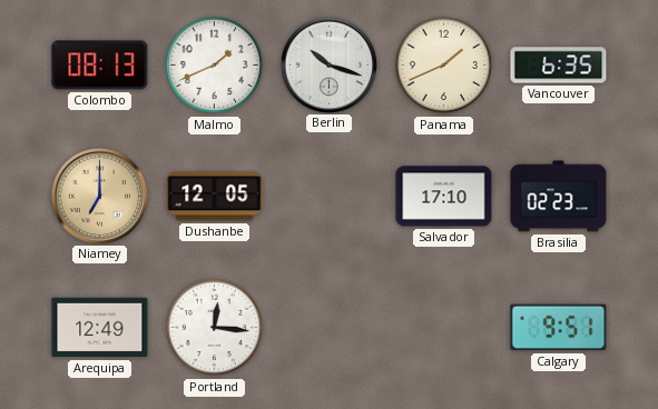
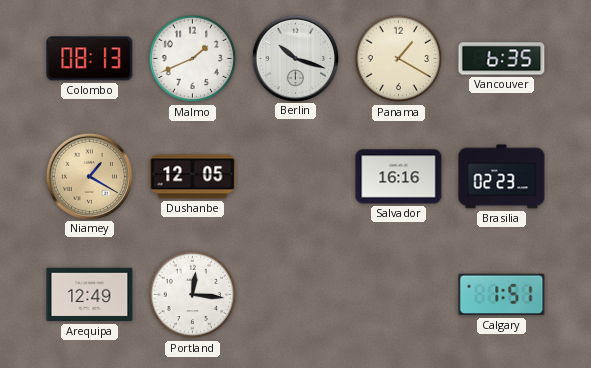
Panama: 1:41 -> 1:20 (399, 59)
Niamey: 7:00 -> 1:20 (89, 176)
Salvador: 17:10 -> 16:16 (399, 177)
Calgary: 9:51 -> 1:51 (502, 295)
